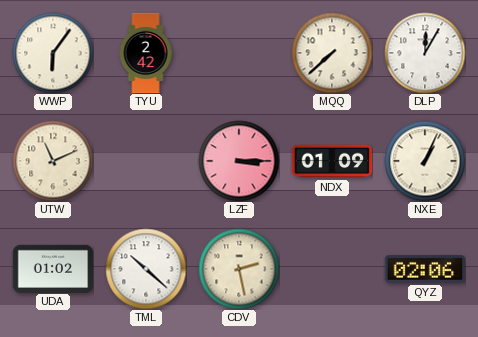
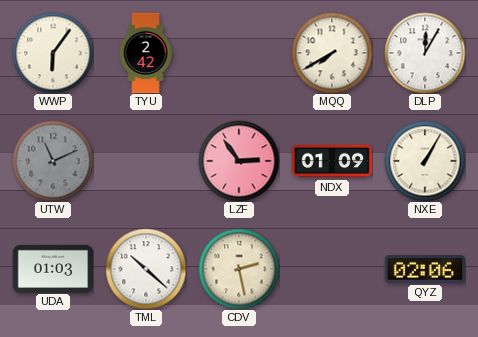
MQQ: 7:38 -> 7:40 (332, 53)
UTW dial: cream -> grey (53, 161)
LZF: 3:15 -> 2:54 (239, 161)
NXE: 1:04 -> 1:05 (425, 161)
UDA: 01:02 -> 01:03 (53, 268)
